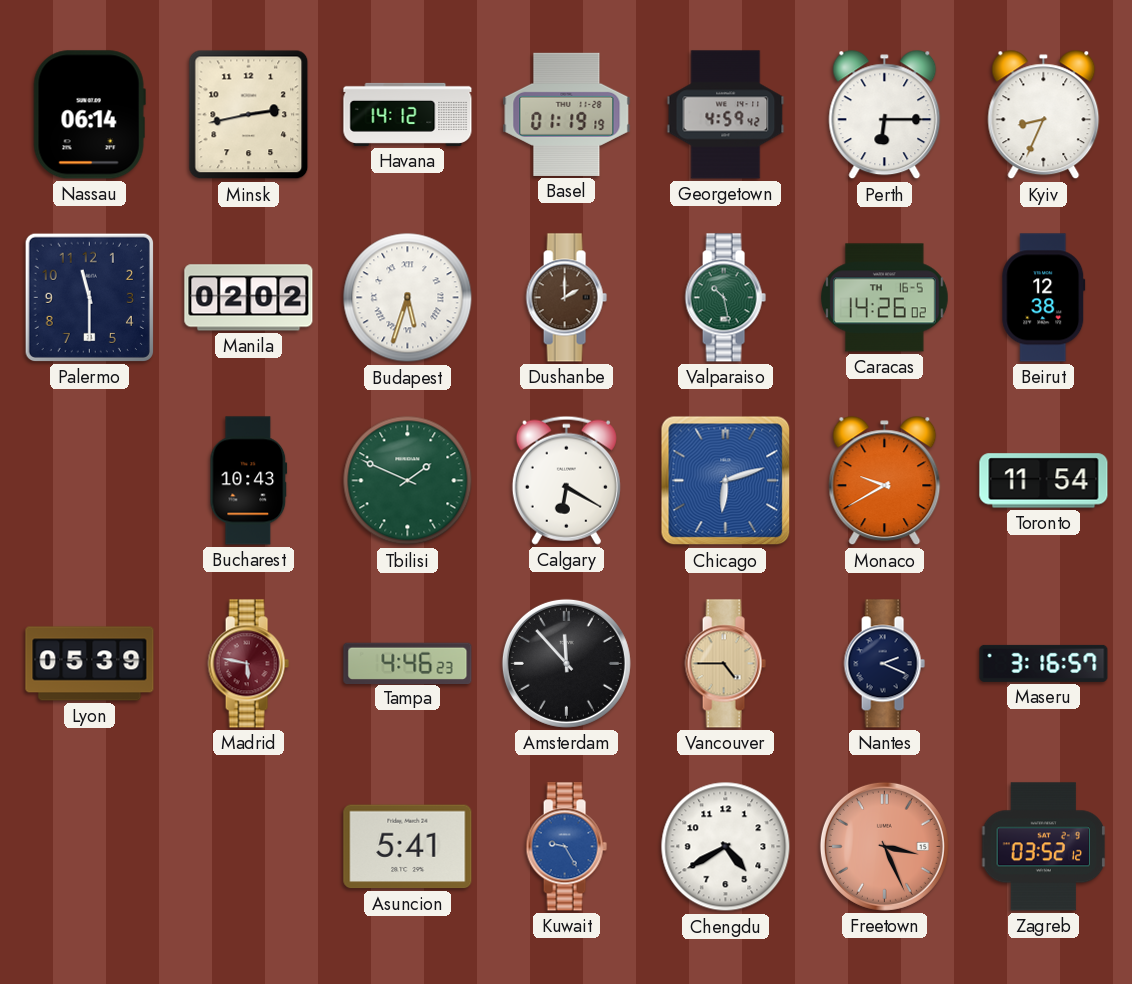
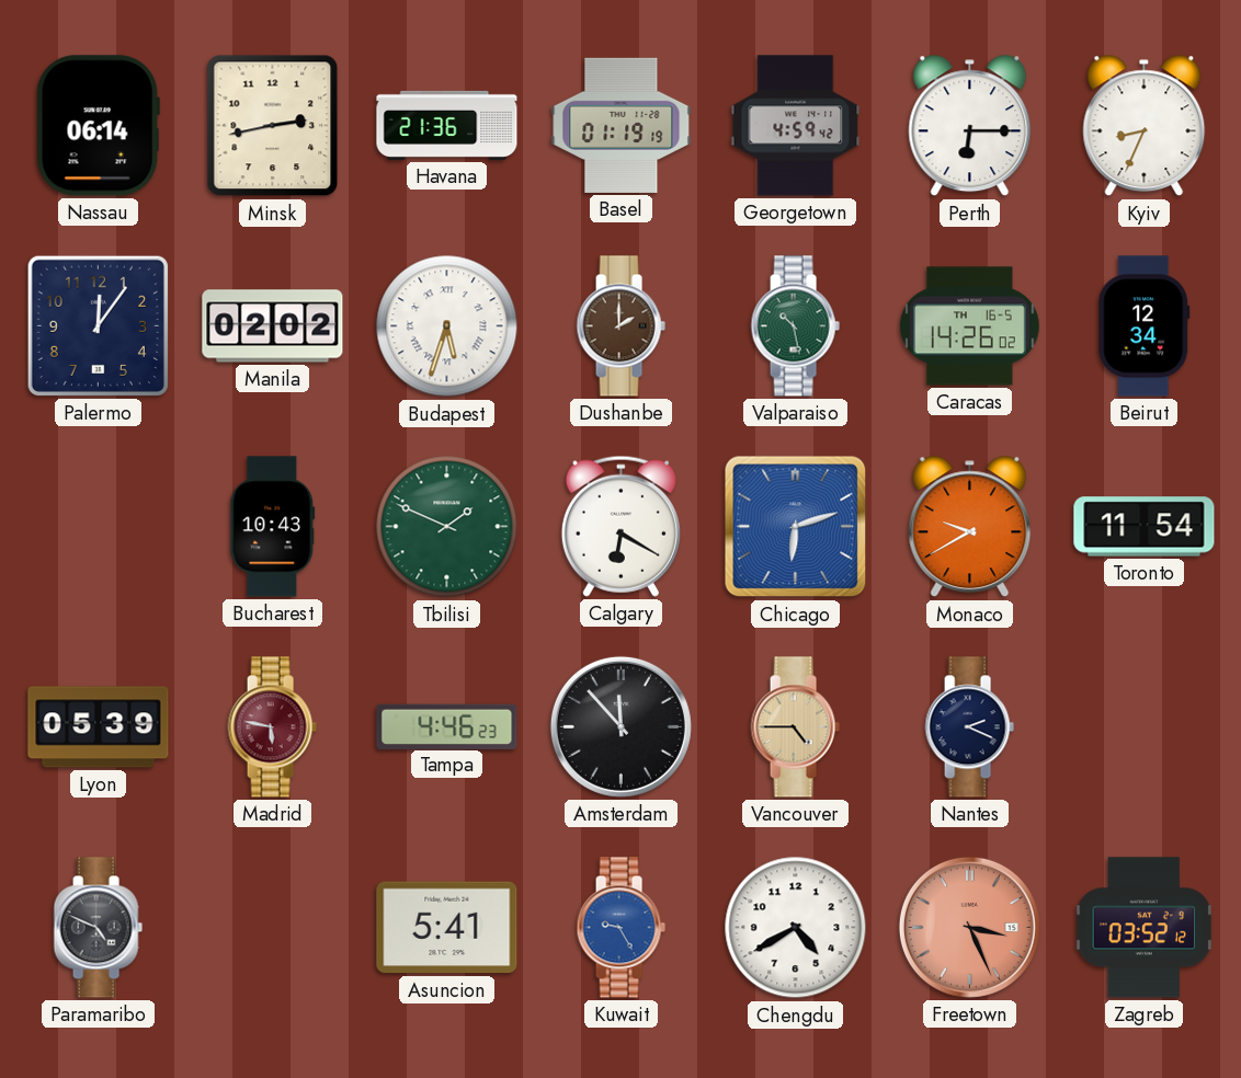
Havana: 14:12 -> 21:36 (447, 125)
Palermo: 11:30 -> 12:06 (98, 325)
Beirut: 12:38 -> 12:34 (1145, 326)
Maseru: 3:16 -> none (1044, 663)
Paramaribo: none -> 4:49 (98, 928)
